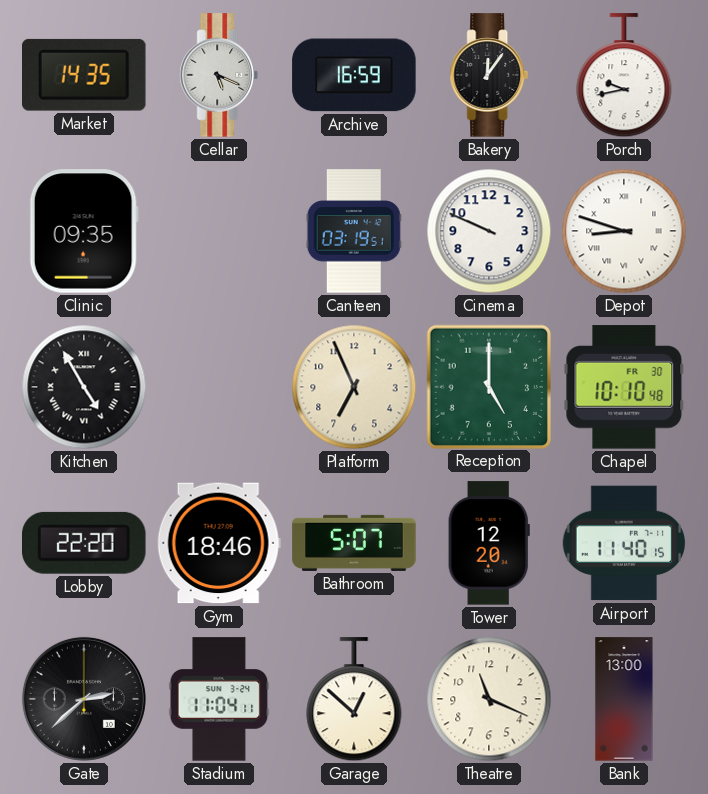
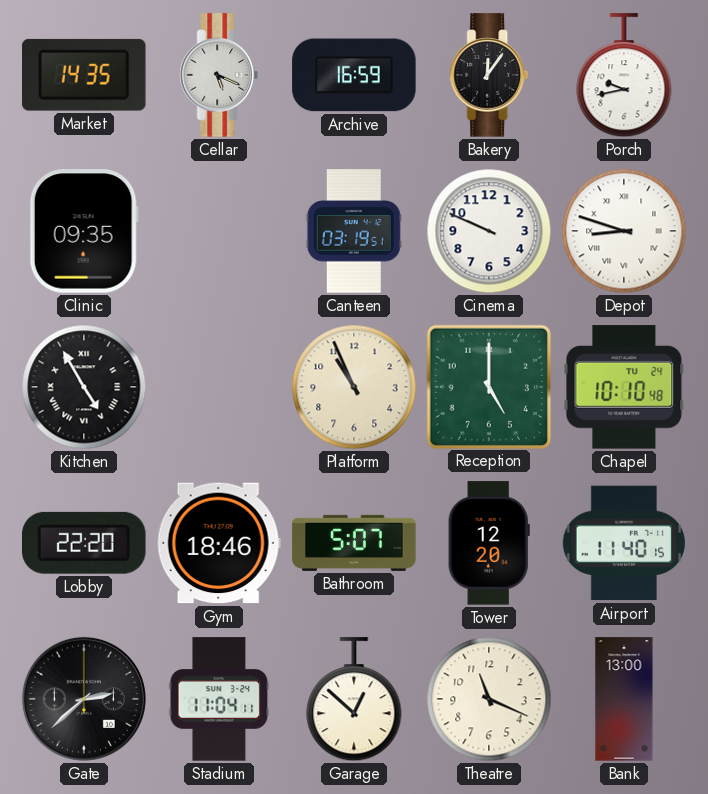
Platform: 6:56 -> 10:56 (354, 387)
Chapel date: FR 30 -> TU 24 (624, 387)
